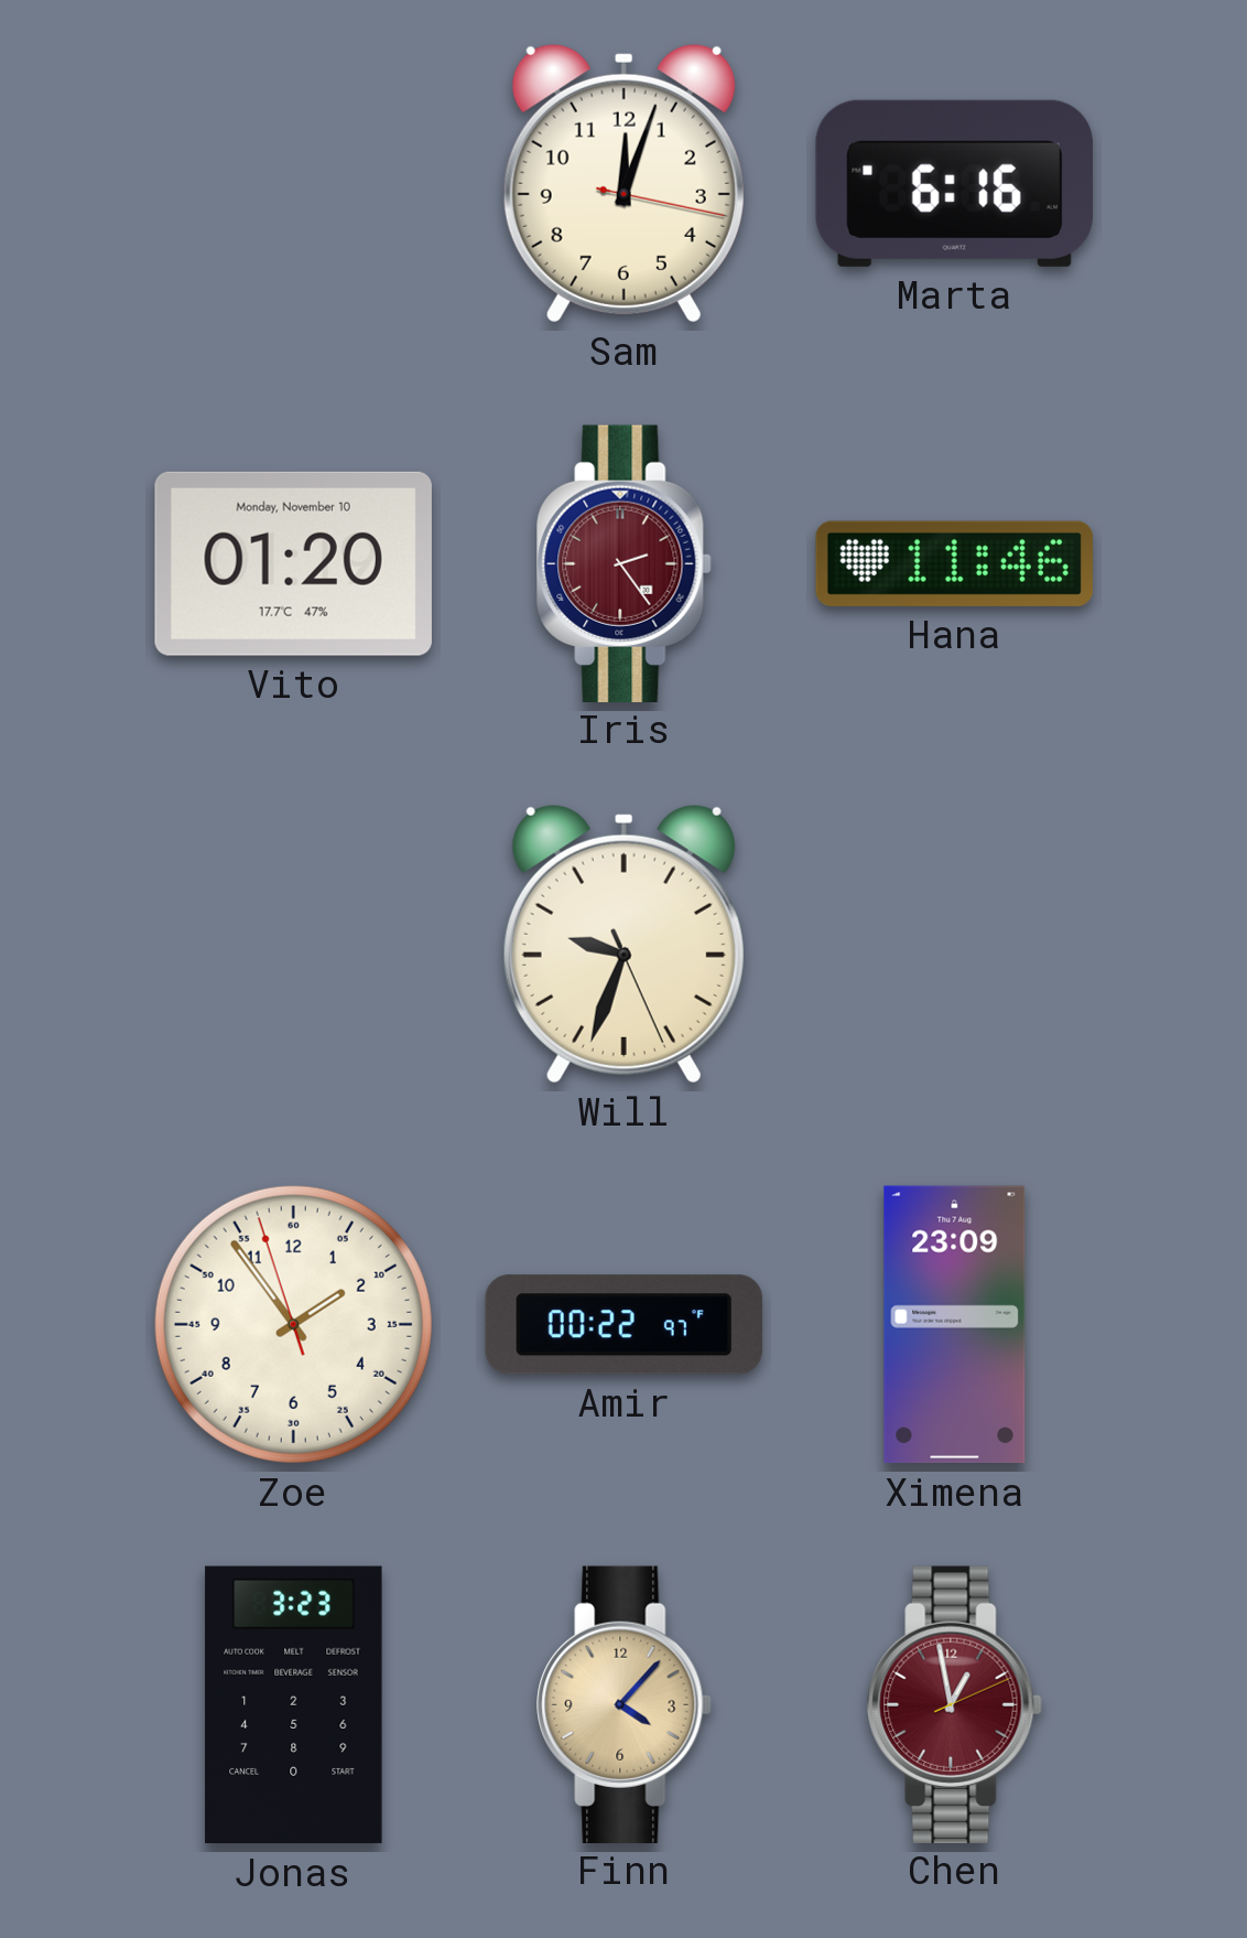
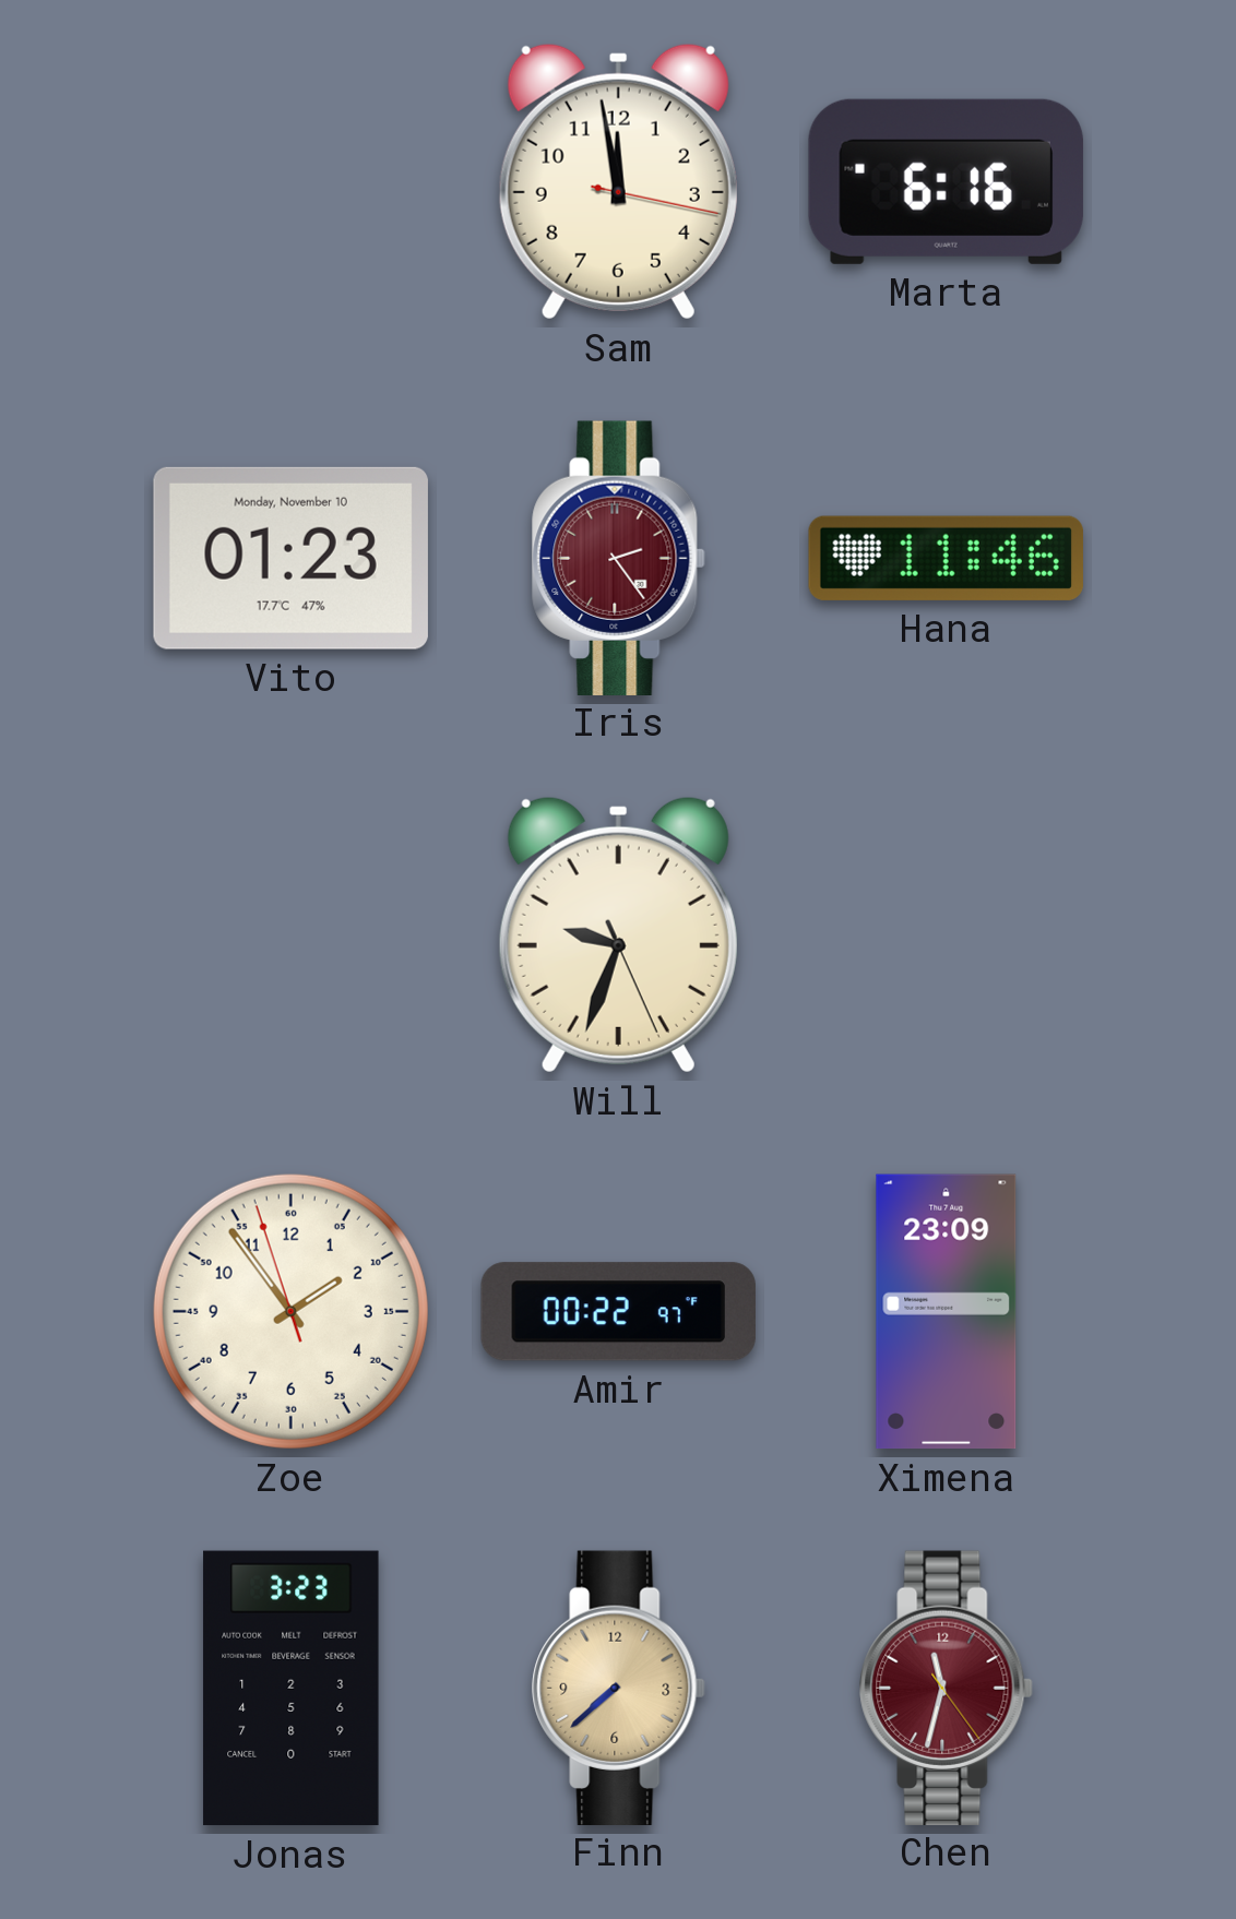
Sam: 12:03 -> 11:58 (618, 181)
Vito: 01:20 -> 01:23 (290, 558)
Finn: 4:07 -> 7:38 (619, 1688)
Chen: 12:58 -> 11:32 (947, 1688)
